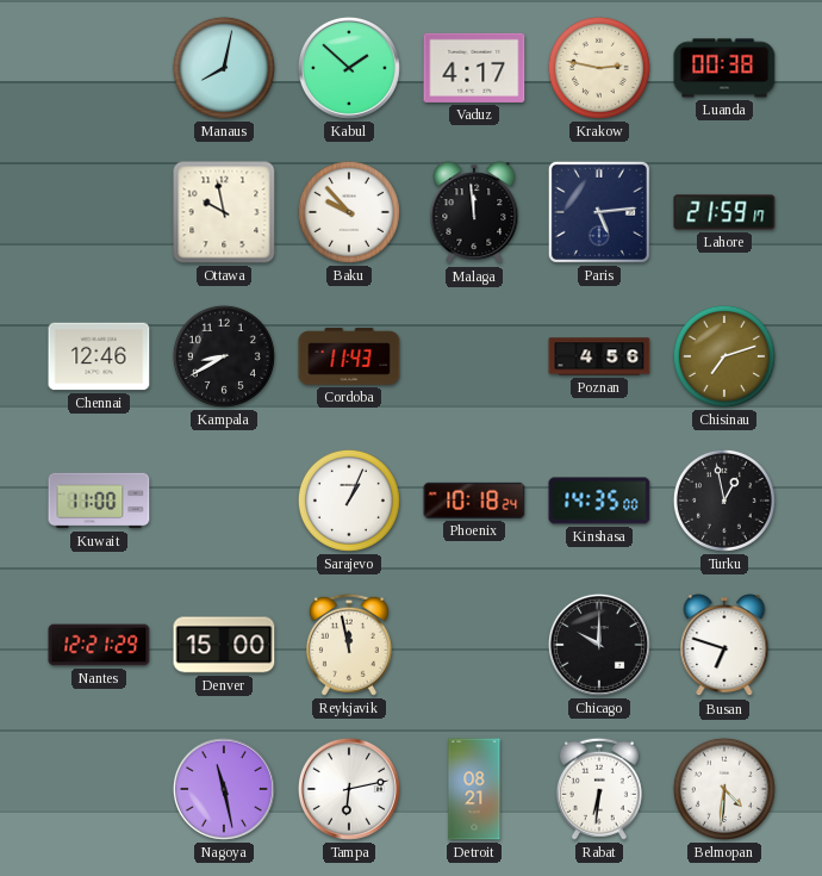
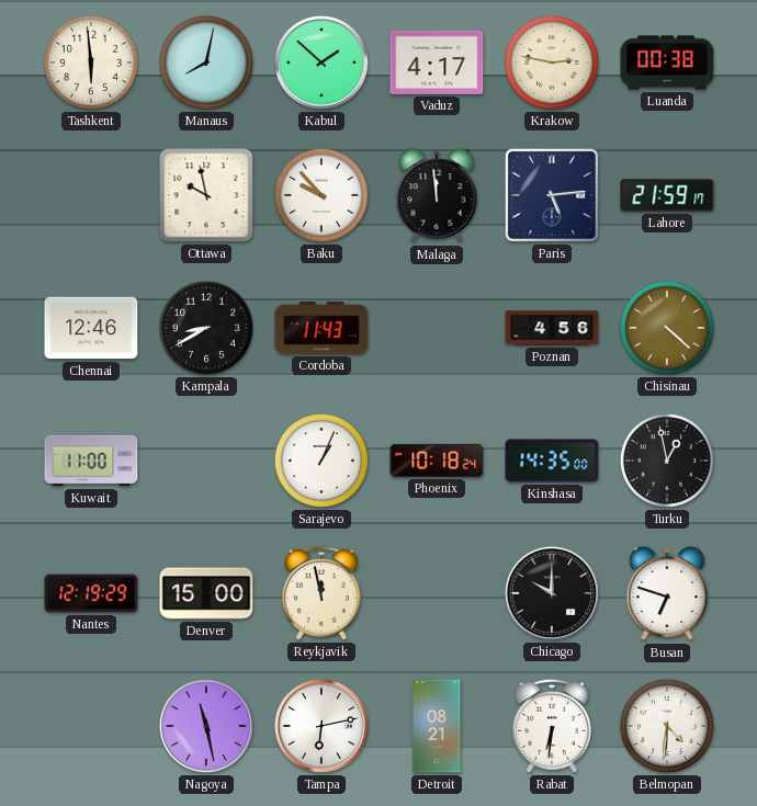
Tashkent: none -> 5:59 (91, 63)
Chisinau: 7:12 -> 4:22 (667, 328)
Nantes: 12:21 -> 12:19 (91, 593)
